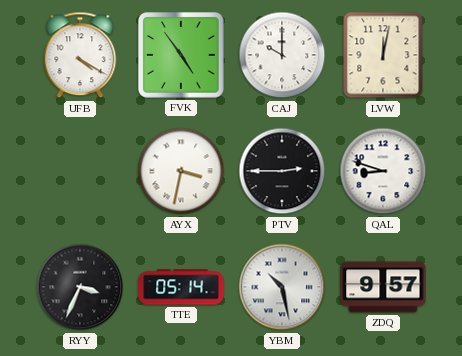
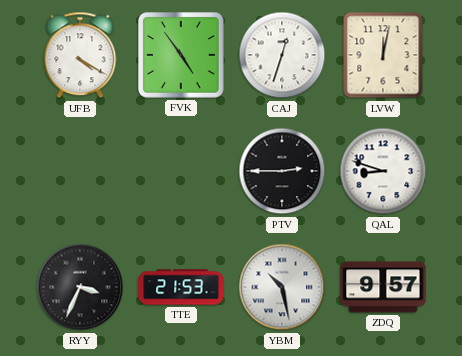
CAJ: 10:00 -> 12:33 (282, 55)
AYX: 3:32 -> none (181, 171)
TTE: 05:14 -> 21:53 (181, 287)
